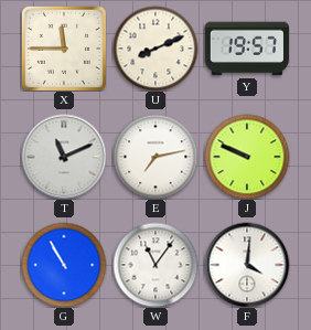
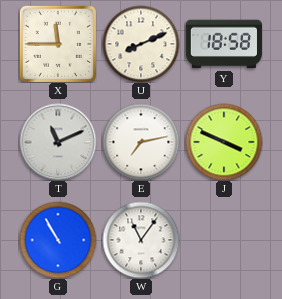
Y: 19:57 -> 18:58 (224, 44)
J: 9:49 -> 3:49 (224, 142)
F: 4:01 -> none (247, 265)
